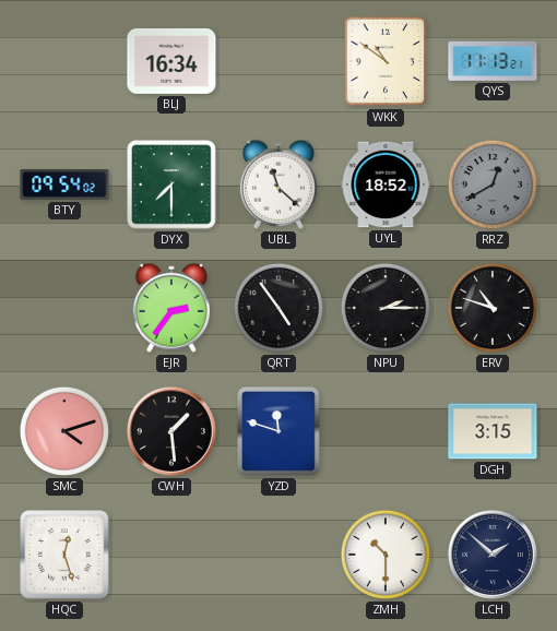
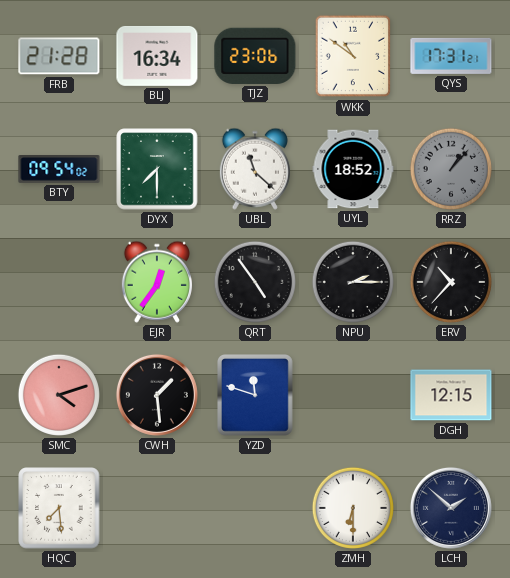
FRB: none -> 21:28 (59, 56)
TJZ: none -> 23:06 (255, 56)
QYS: 11:13 -> 17:31 (451, 56)
RRZ: 12:40 -> 1:07 (451, 169)
EJR: 2:36 -> 12:36 (157, 282)
ERV: 10:48 -> 10:37 (451, 282)
DGH: 3:15 -> 12:15 (451, 395)
HQC: 12:27 -> 7:29 (59, 508)
ZMH: 10:30 -> 6:30 (353, 508)
